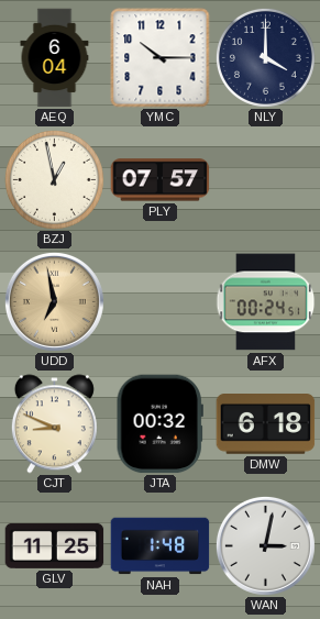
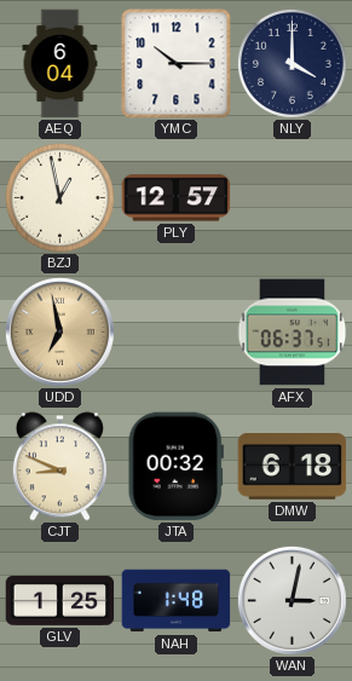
PLY: 07:57 -> 12:57 (177, 198)
AFX: 00:24 -> 06:37 (292, 333)
GLV: 11:25 -> 1:25 (60, 600)
